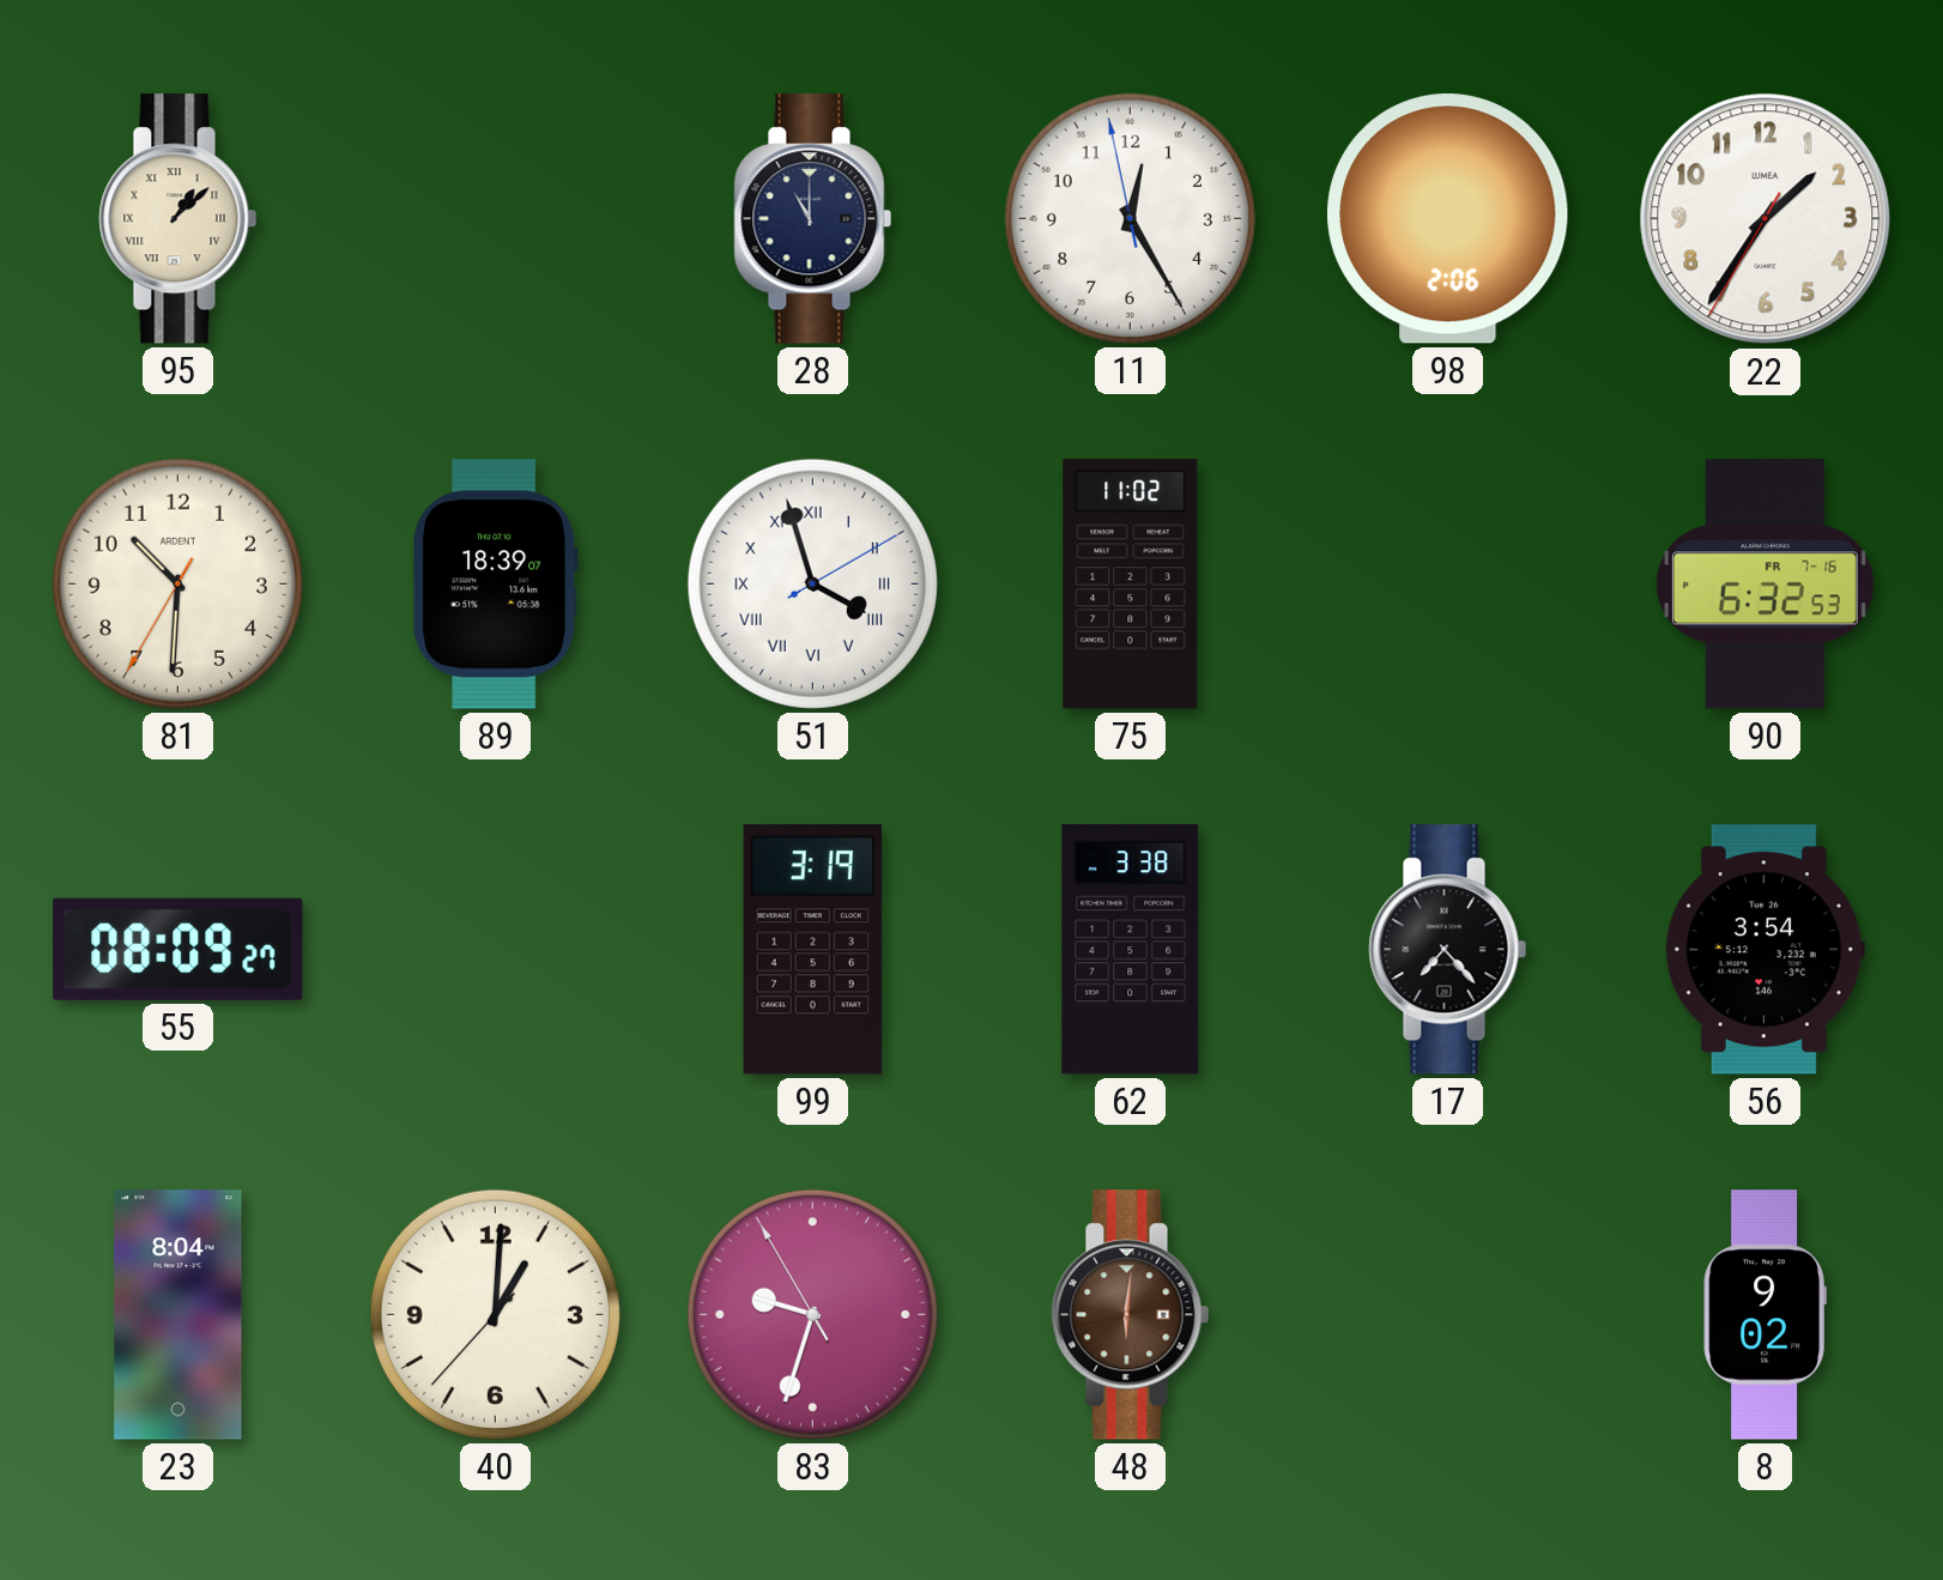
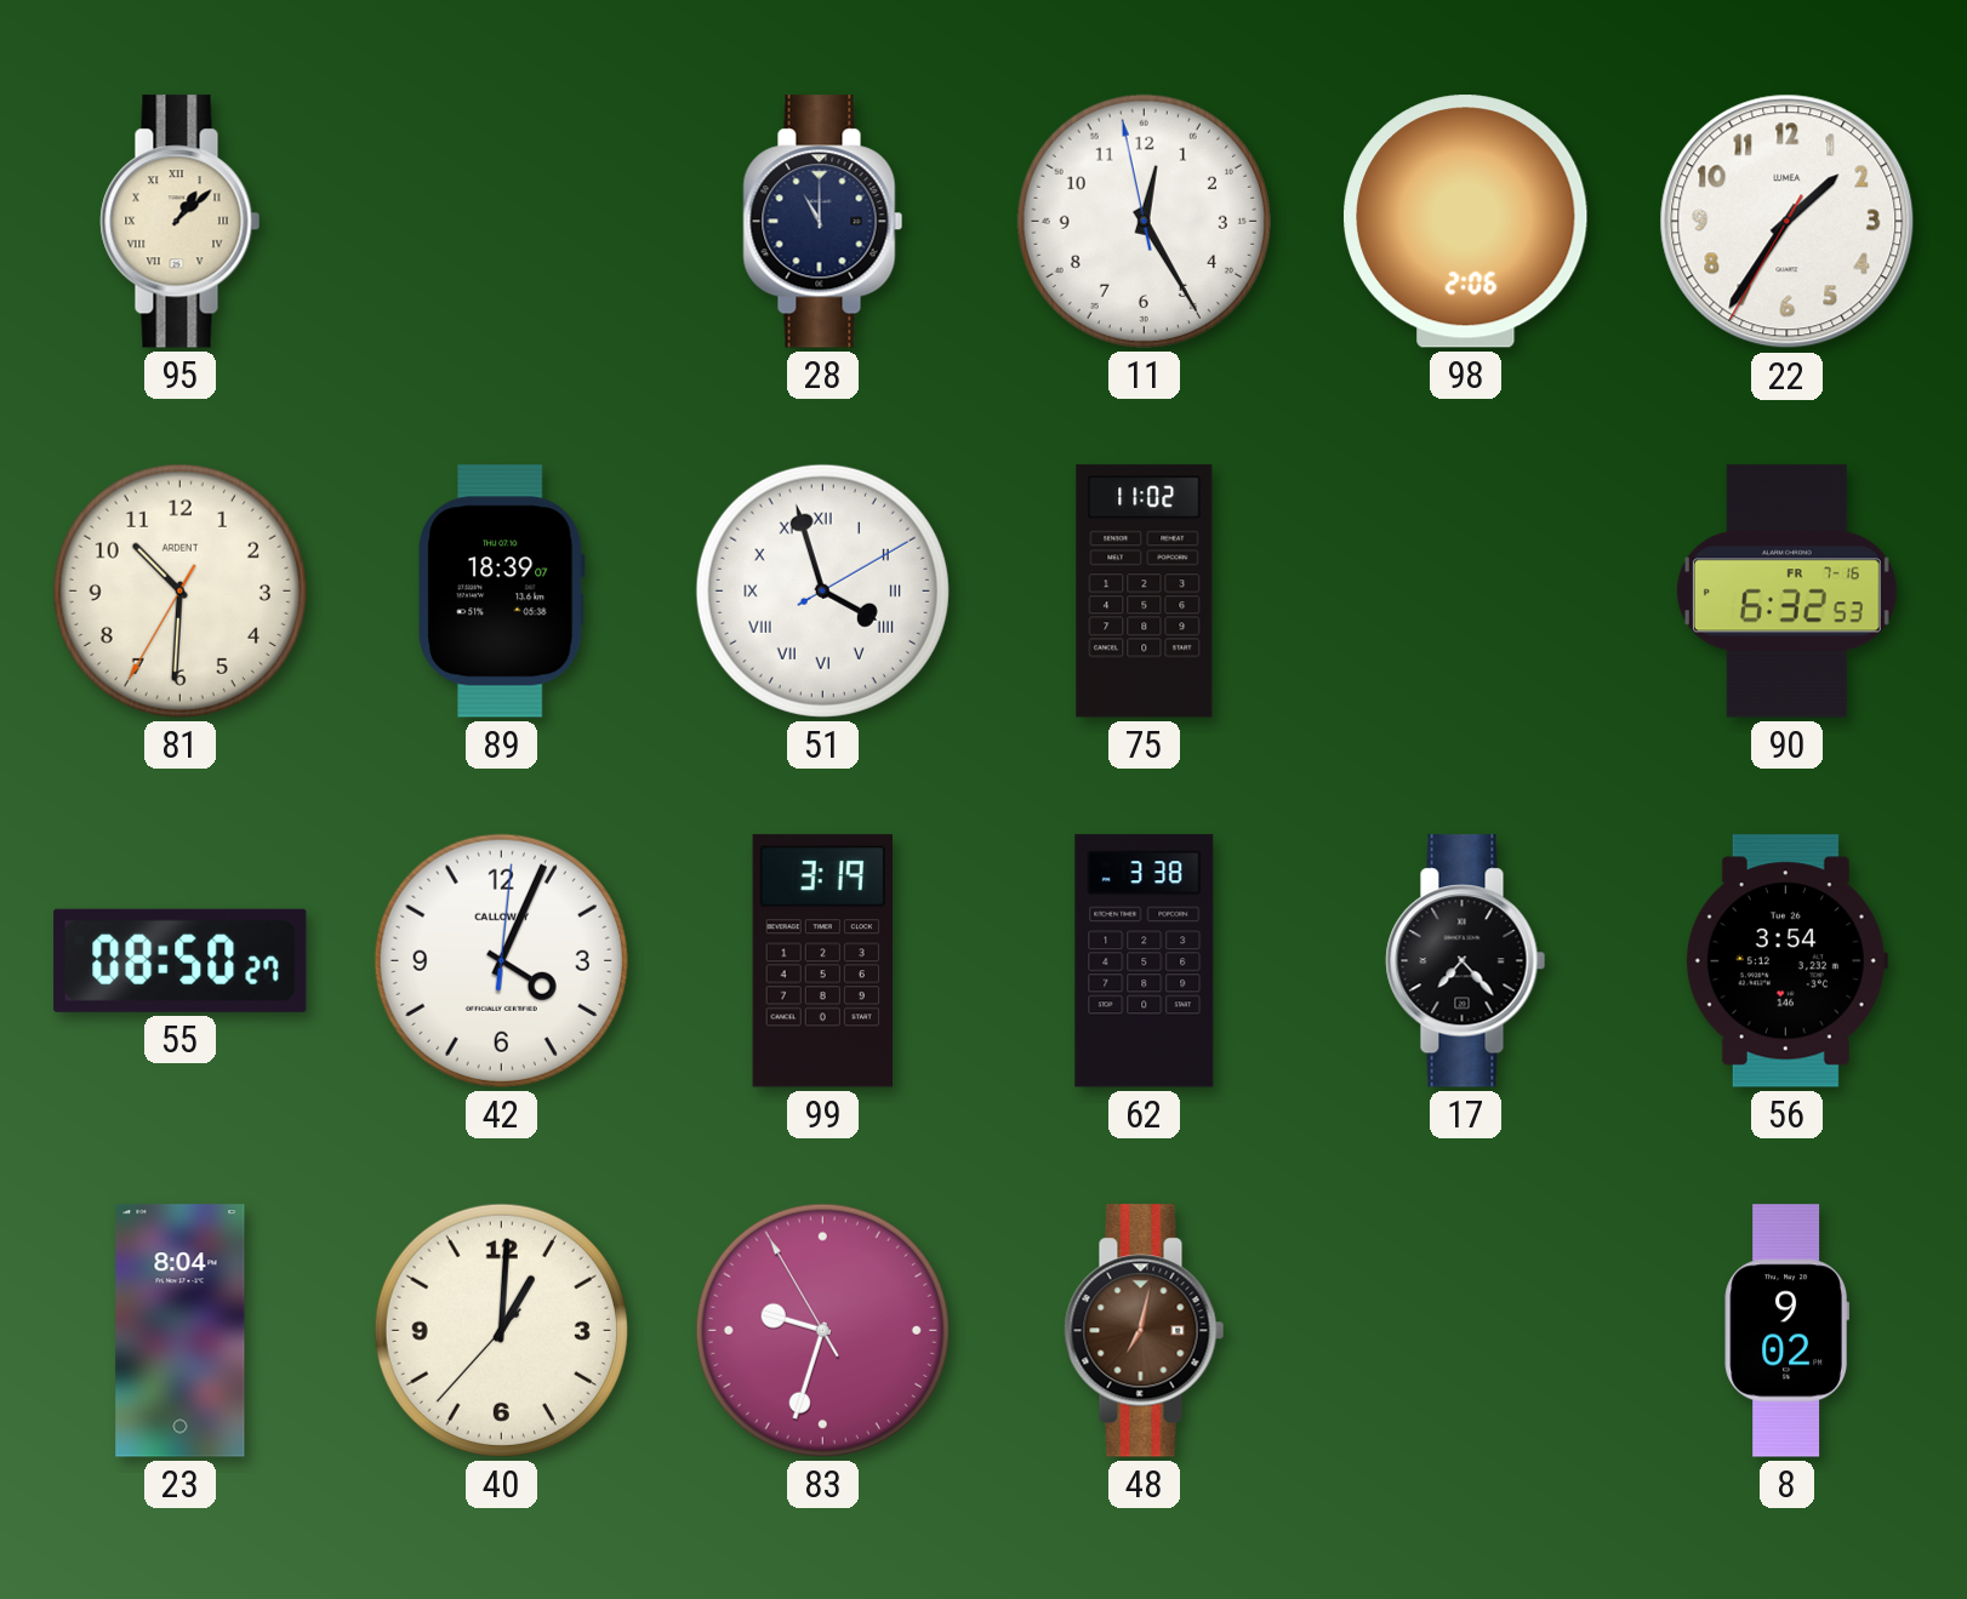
55: 08:09 -> 08:50 (181, 960)
42: none -> 4:04 (501, 960)
48: 6:01 -> 7:02 (1145, 1331)
